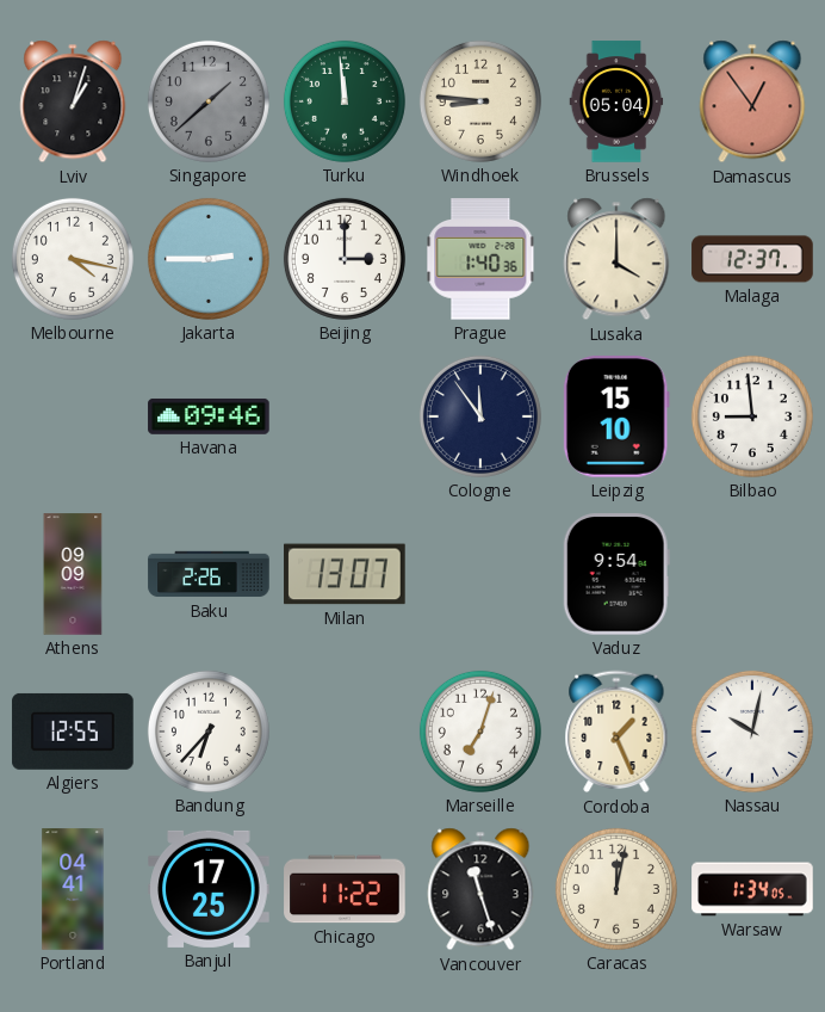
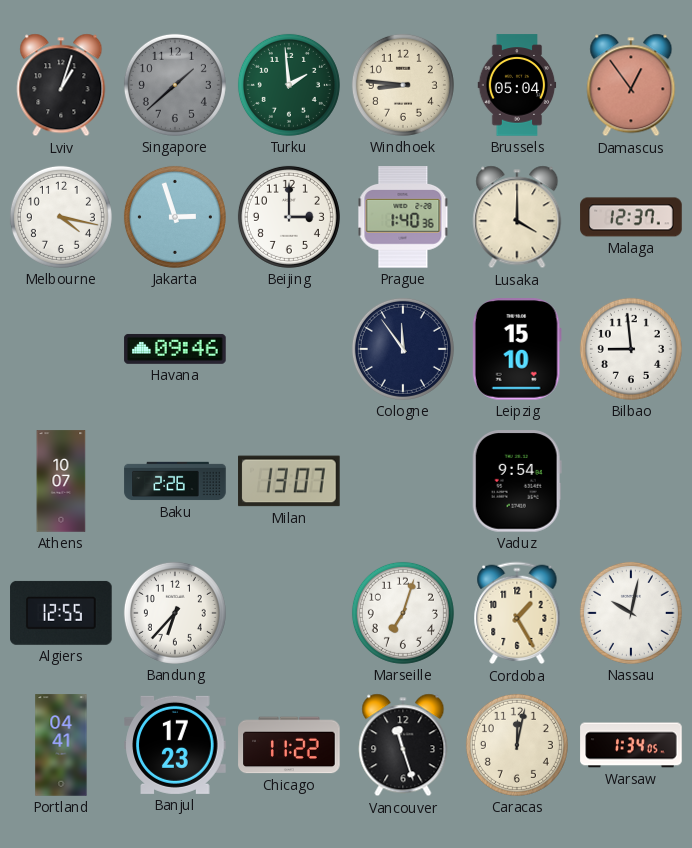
Turku: 11:59 -> 1:59 (289, 85)
Jakarta: 2:45 -> 2:57 (175, 217)
Athens: 09:09 -> 10:07 (61, 481)
Cordoba: 1:26 -> 1:25 (517, 613)
Banjul: 17:25 -> 17:23 (175, 745)
